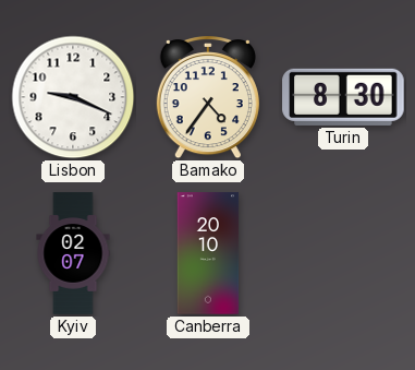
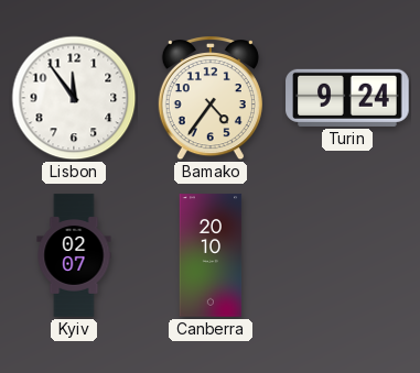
Lisbon: 9:19 -> 11:54 (74, 98)
Turin: 8:30 -> 9:24 (347, 98)
